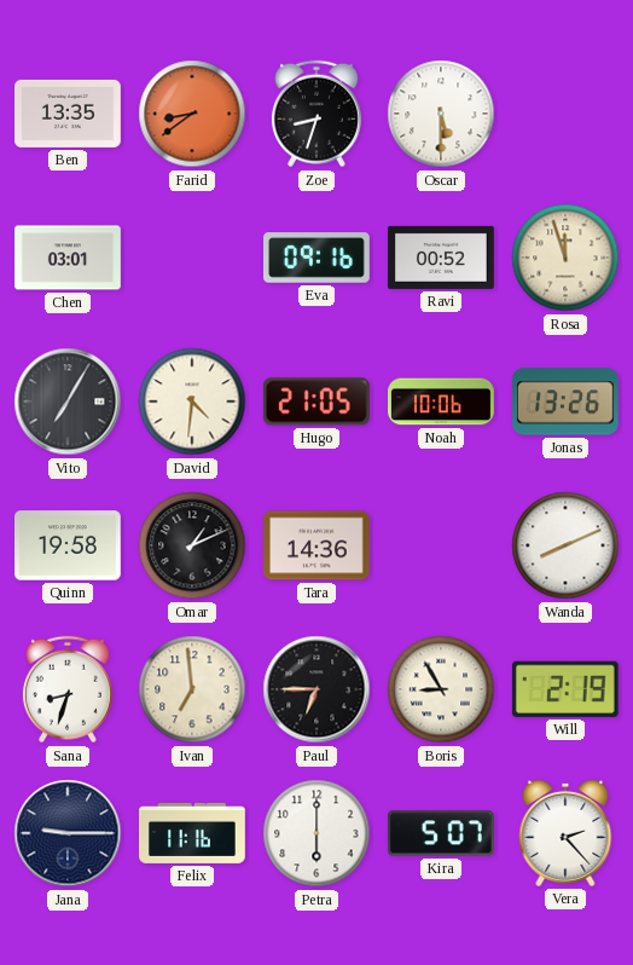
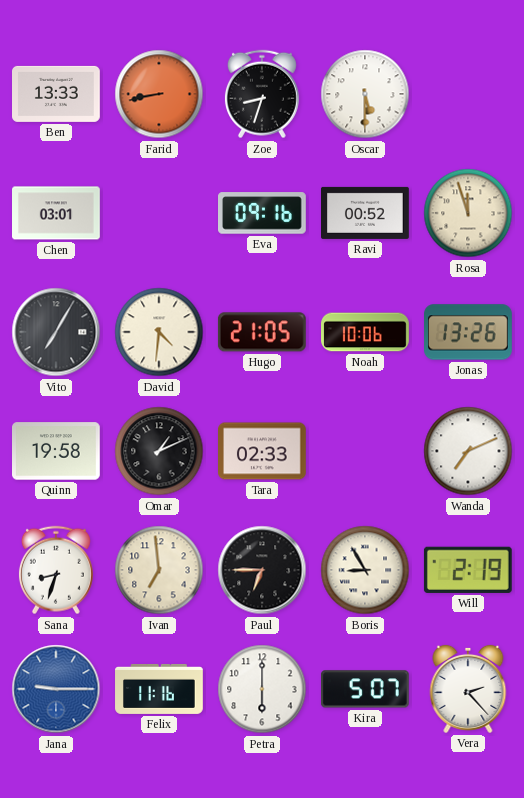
Ben: 13:35 -> 13:33 (57, 94)
Farid: 8:39 -> 8:43 (159, 94)
Tara: 14:36 -> 02:33 (263, 451)
Wanda: 8:11 -> 7:11 (468, 451)
Jana dial: navy -> blue (56, 689)
